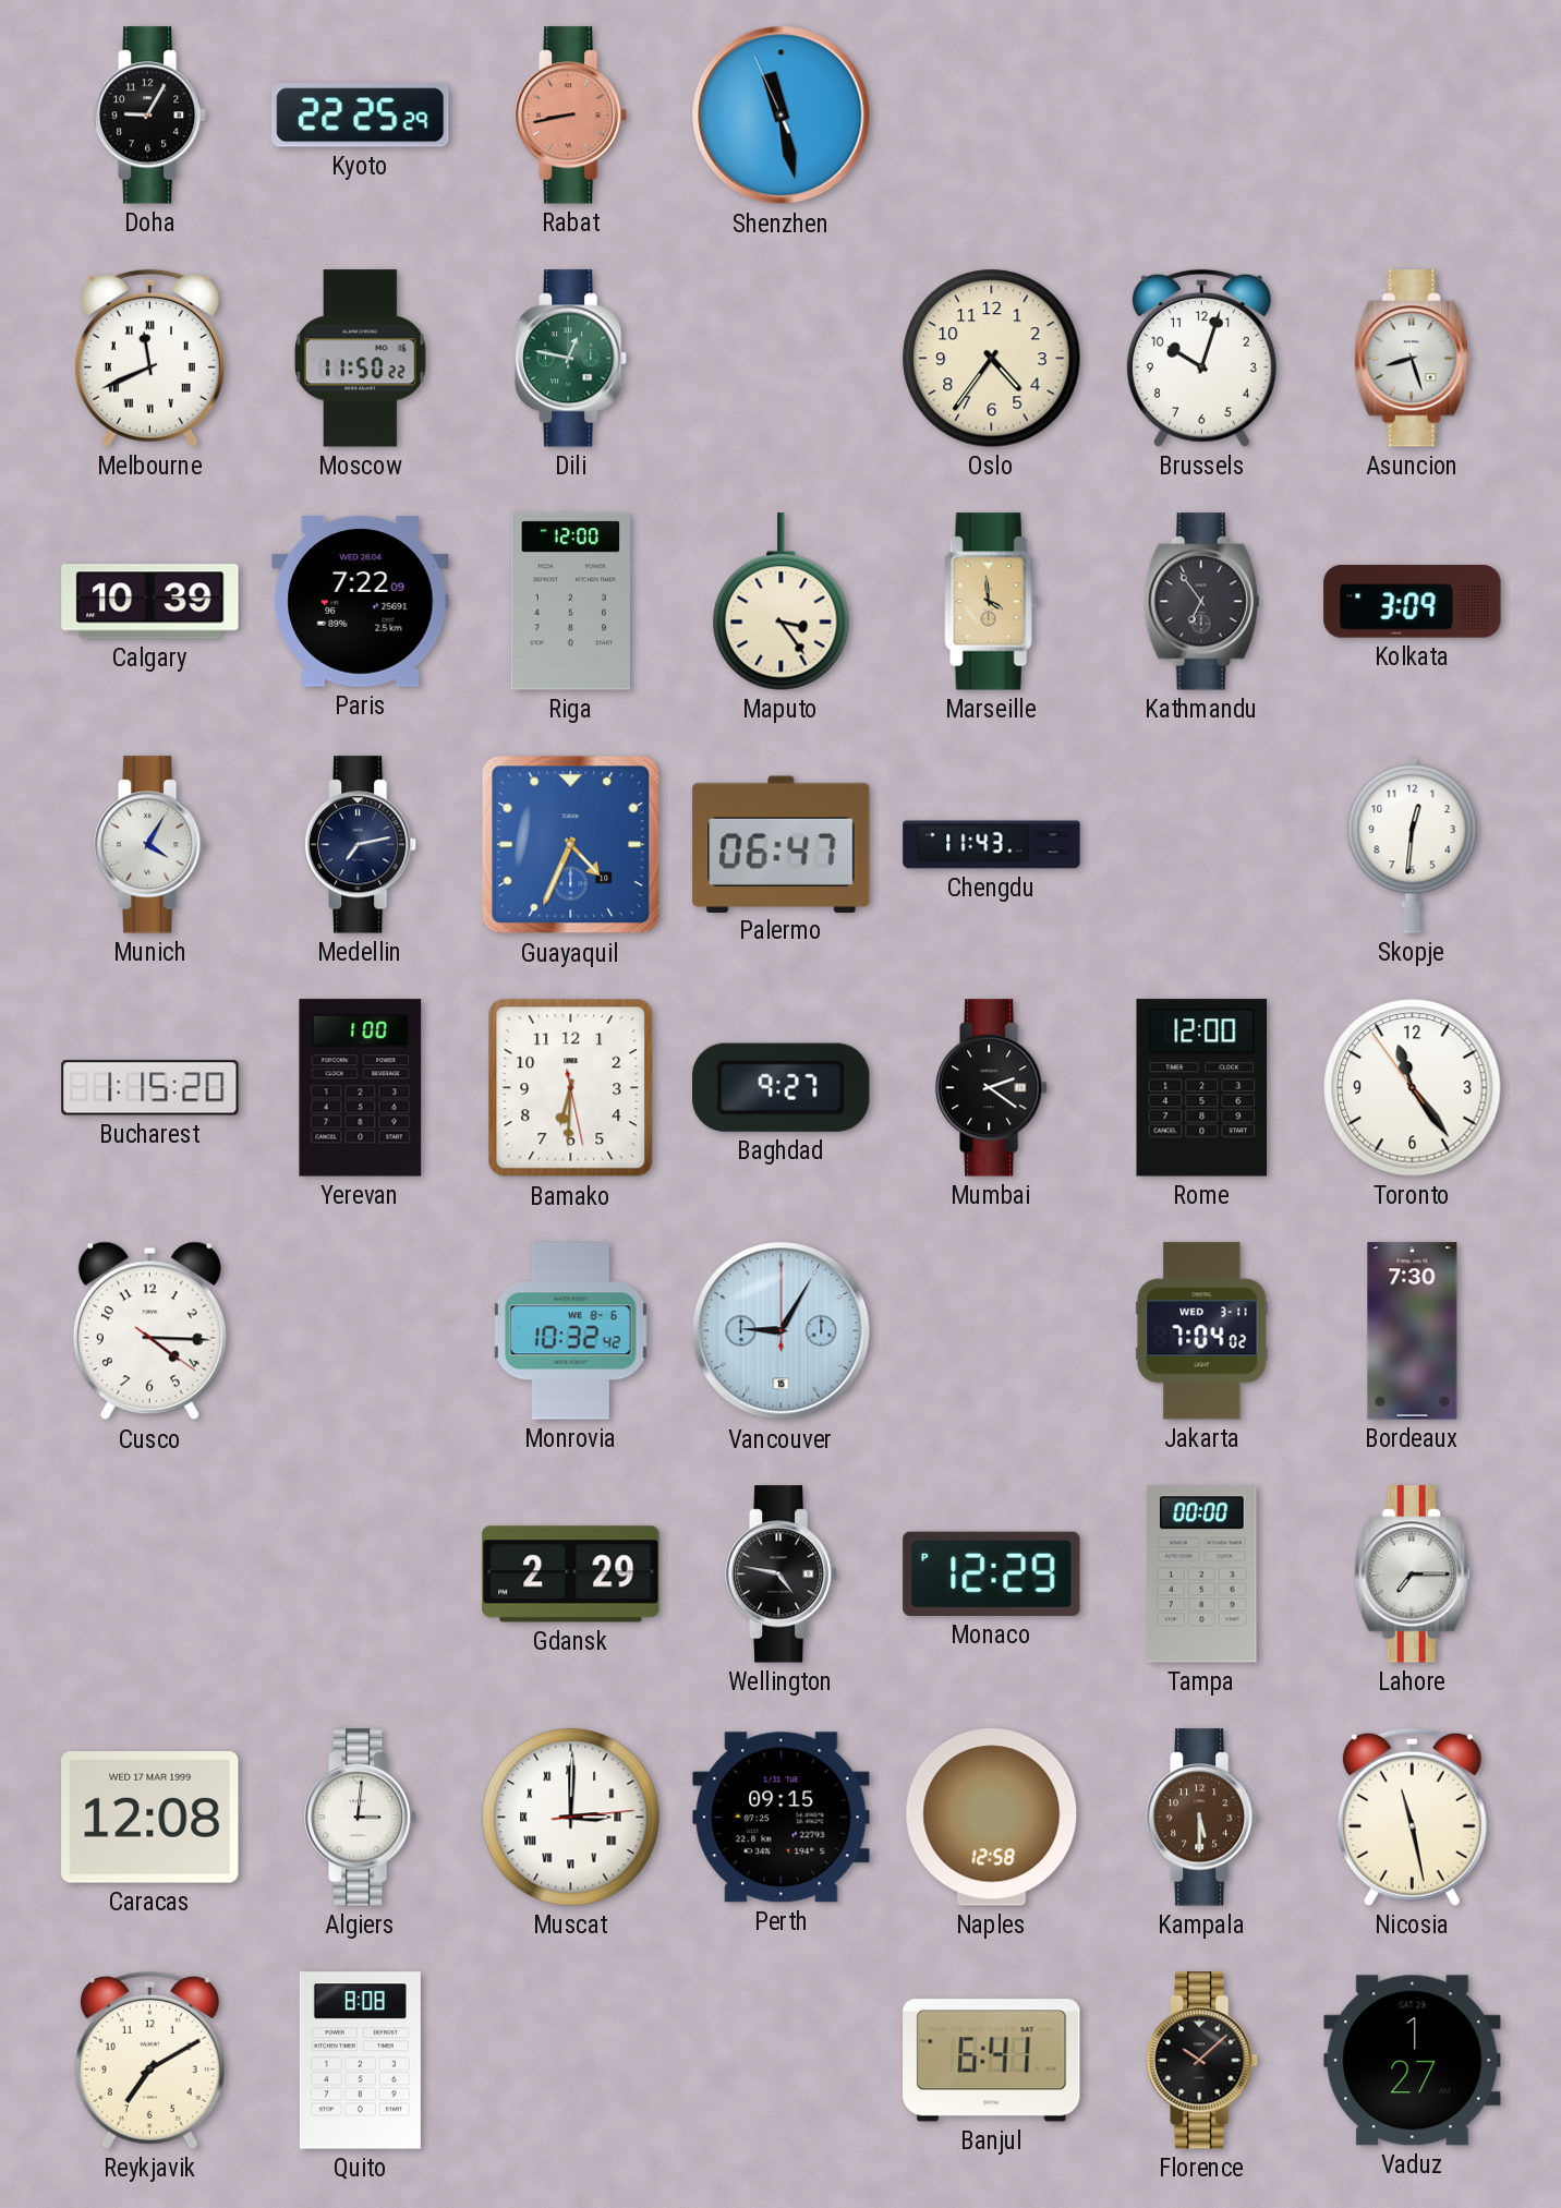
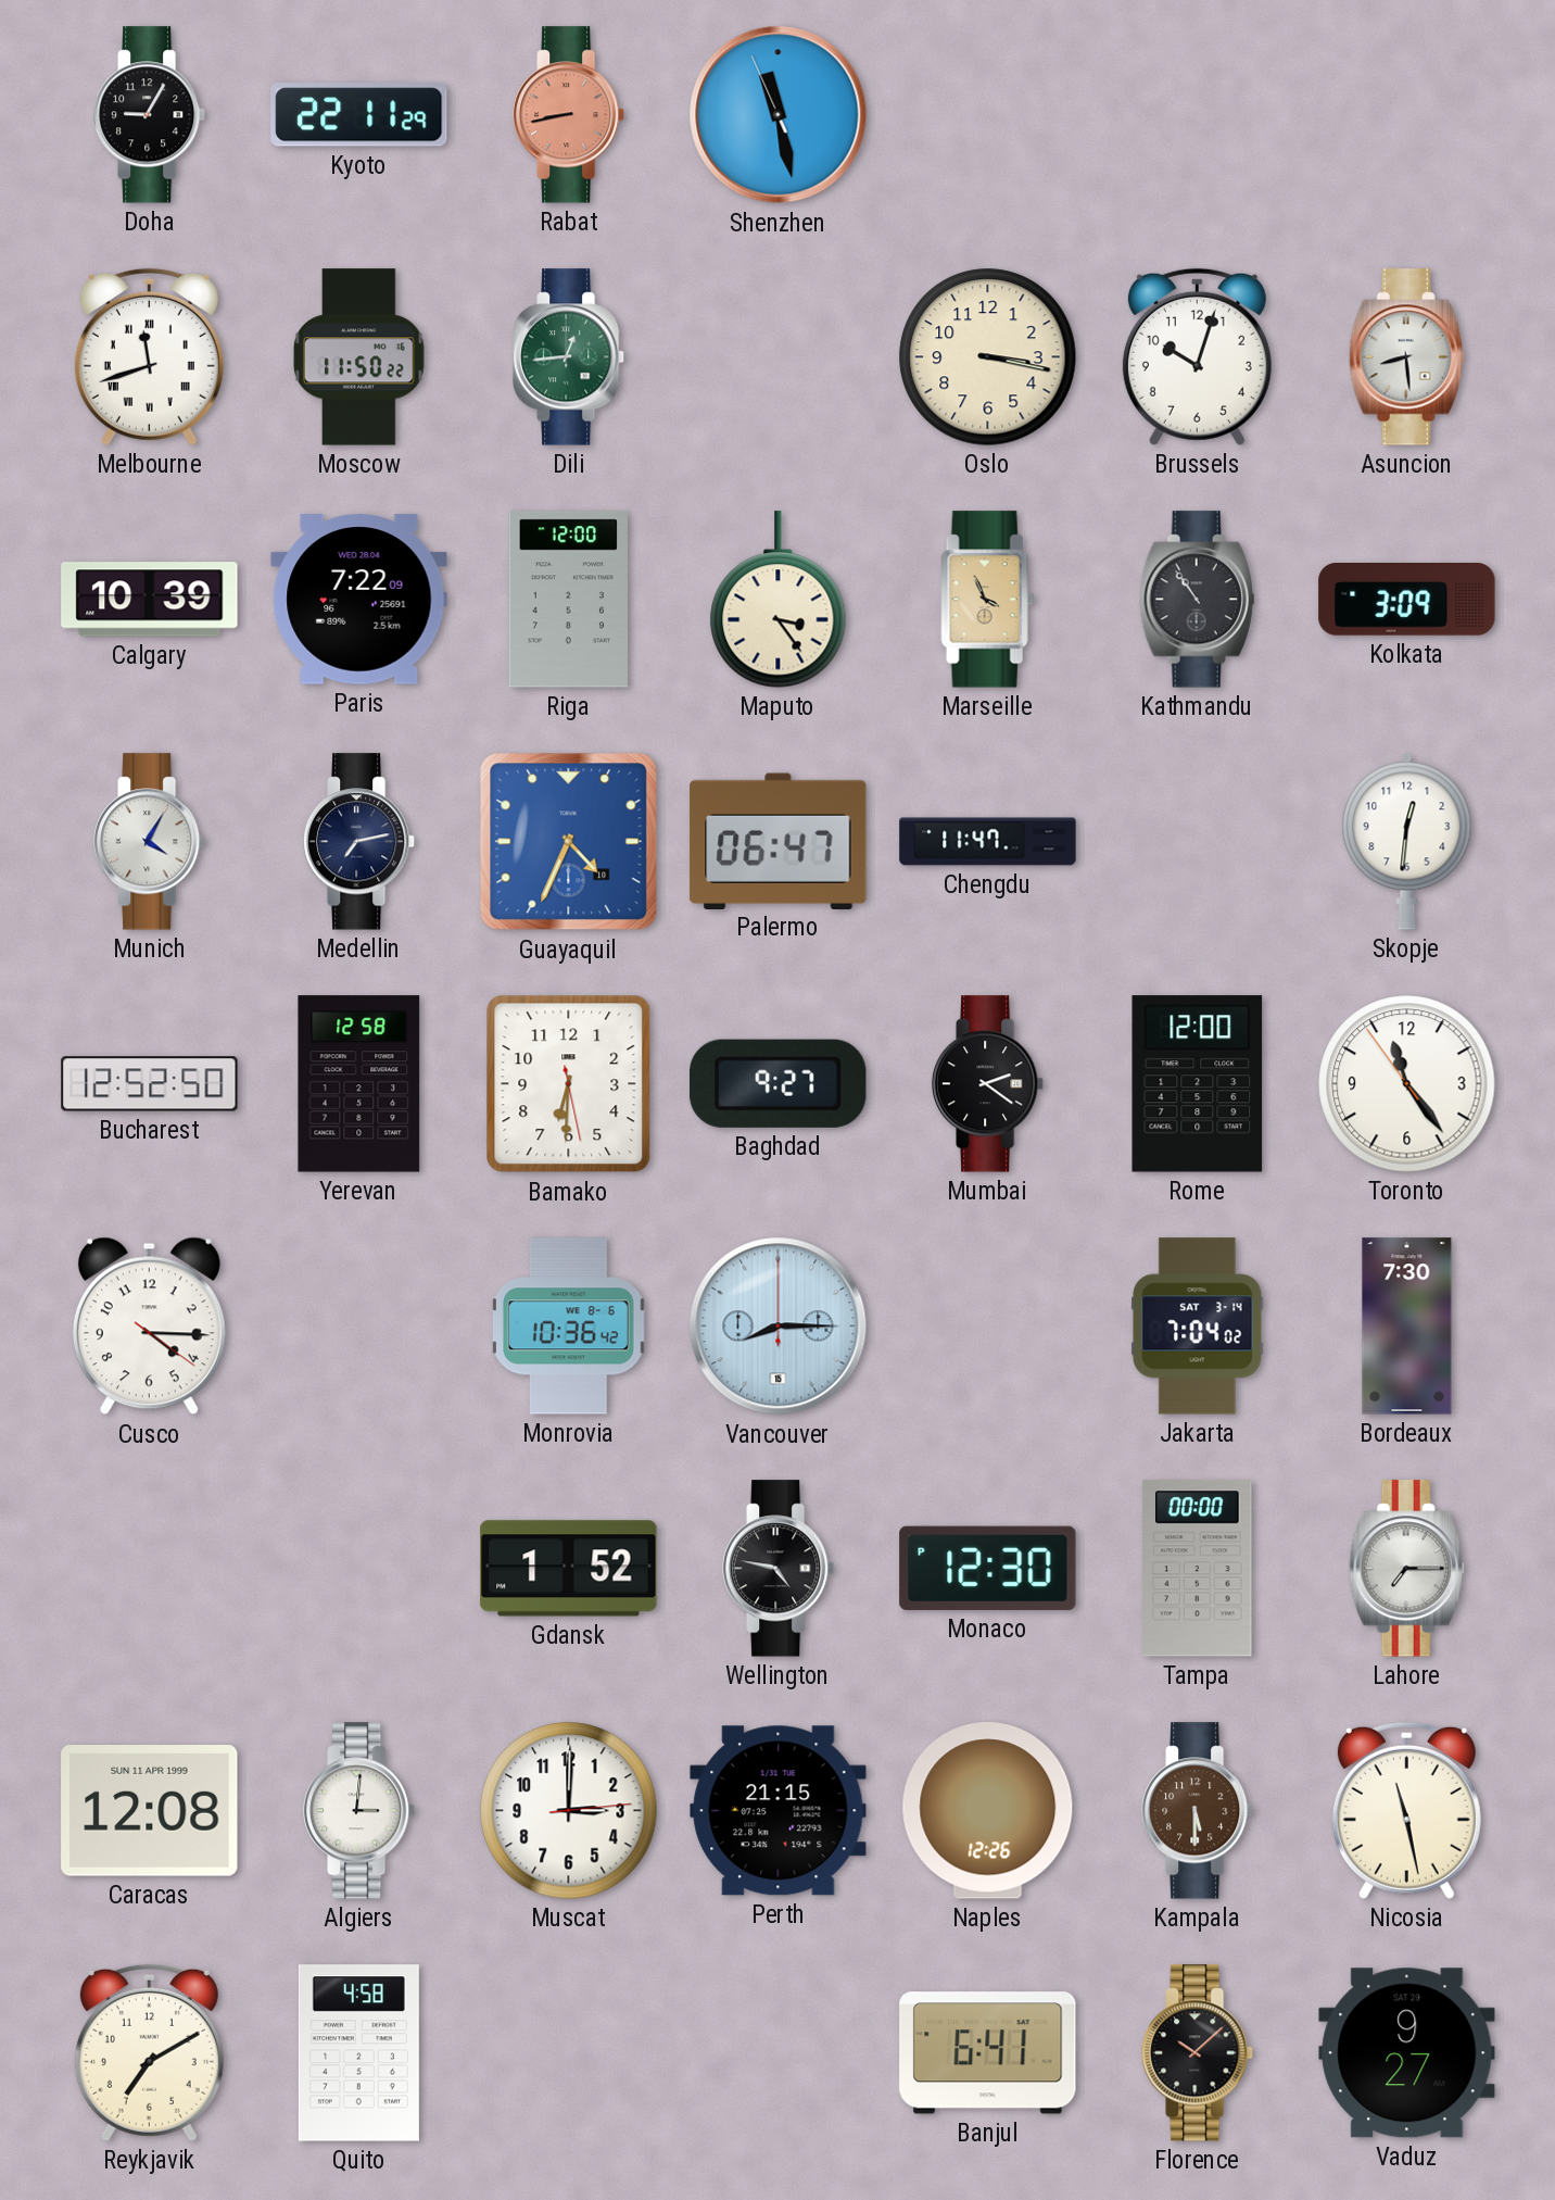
Kyoto: 22:25 -> 22:11 (359, 115)
Melbourne: 11:41 -> 11:42 (149, 356)
Dili: 12:47 -> 12:44 (570, 357)
Oslo: 4:36 -> 3:17 (988, 357)
Asuncion: 8:27 -> 8:29 (1407, 357)
Marseille: 3:59 -> 3:56 (988, 600)
Kathmandu: 6:54 -> 10:54 (1198, 600)
Chengdu: 11:43 -> 11:47 (988, 842)
Bucharest: 1:15 -> 12:52 (150, 1084)
Yerevan: 1:00 -> 12:58 (359, 1084)
Monrovia: 10:32 -> 10:36 (568, 1327)
Vancouver: 9:05 -> 8:15 (779, 1327)
Jakarta date: WED 3-11 -> SAT 3-14 (1198, 1327)
Gdansk: 2:29 -> 1:52 (569, 1569)
Monaco: 12:29 -> 12:30 (988, 1568)
Caracas date: WED 17 MAR 1999 -> SUN 11 APR 1999 (150, 1811)
Muscat numerals: Roman -> Arabic (569, 1811)
Perth: 09:15 -> 21:15 (779, 1811)
Naples: 12:58 -> 12:26 (988, 1811)
Quito: 8:08 -> 4:58 (358, 2053)
Vaduz: 1:27 -> 9:27 (1407, 2053)
